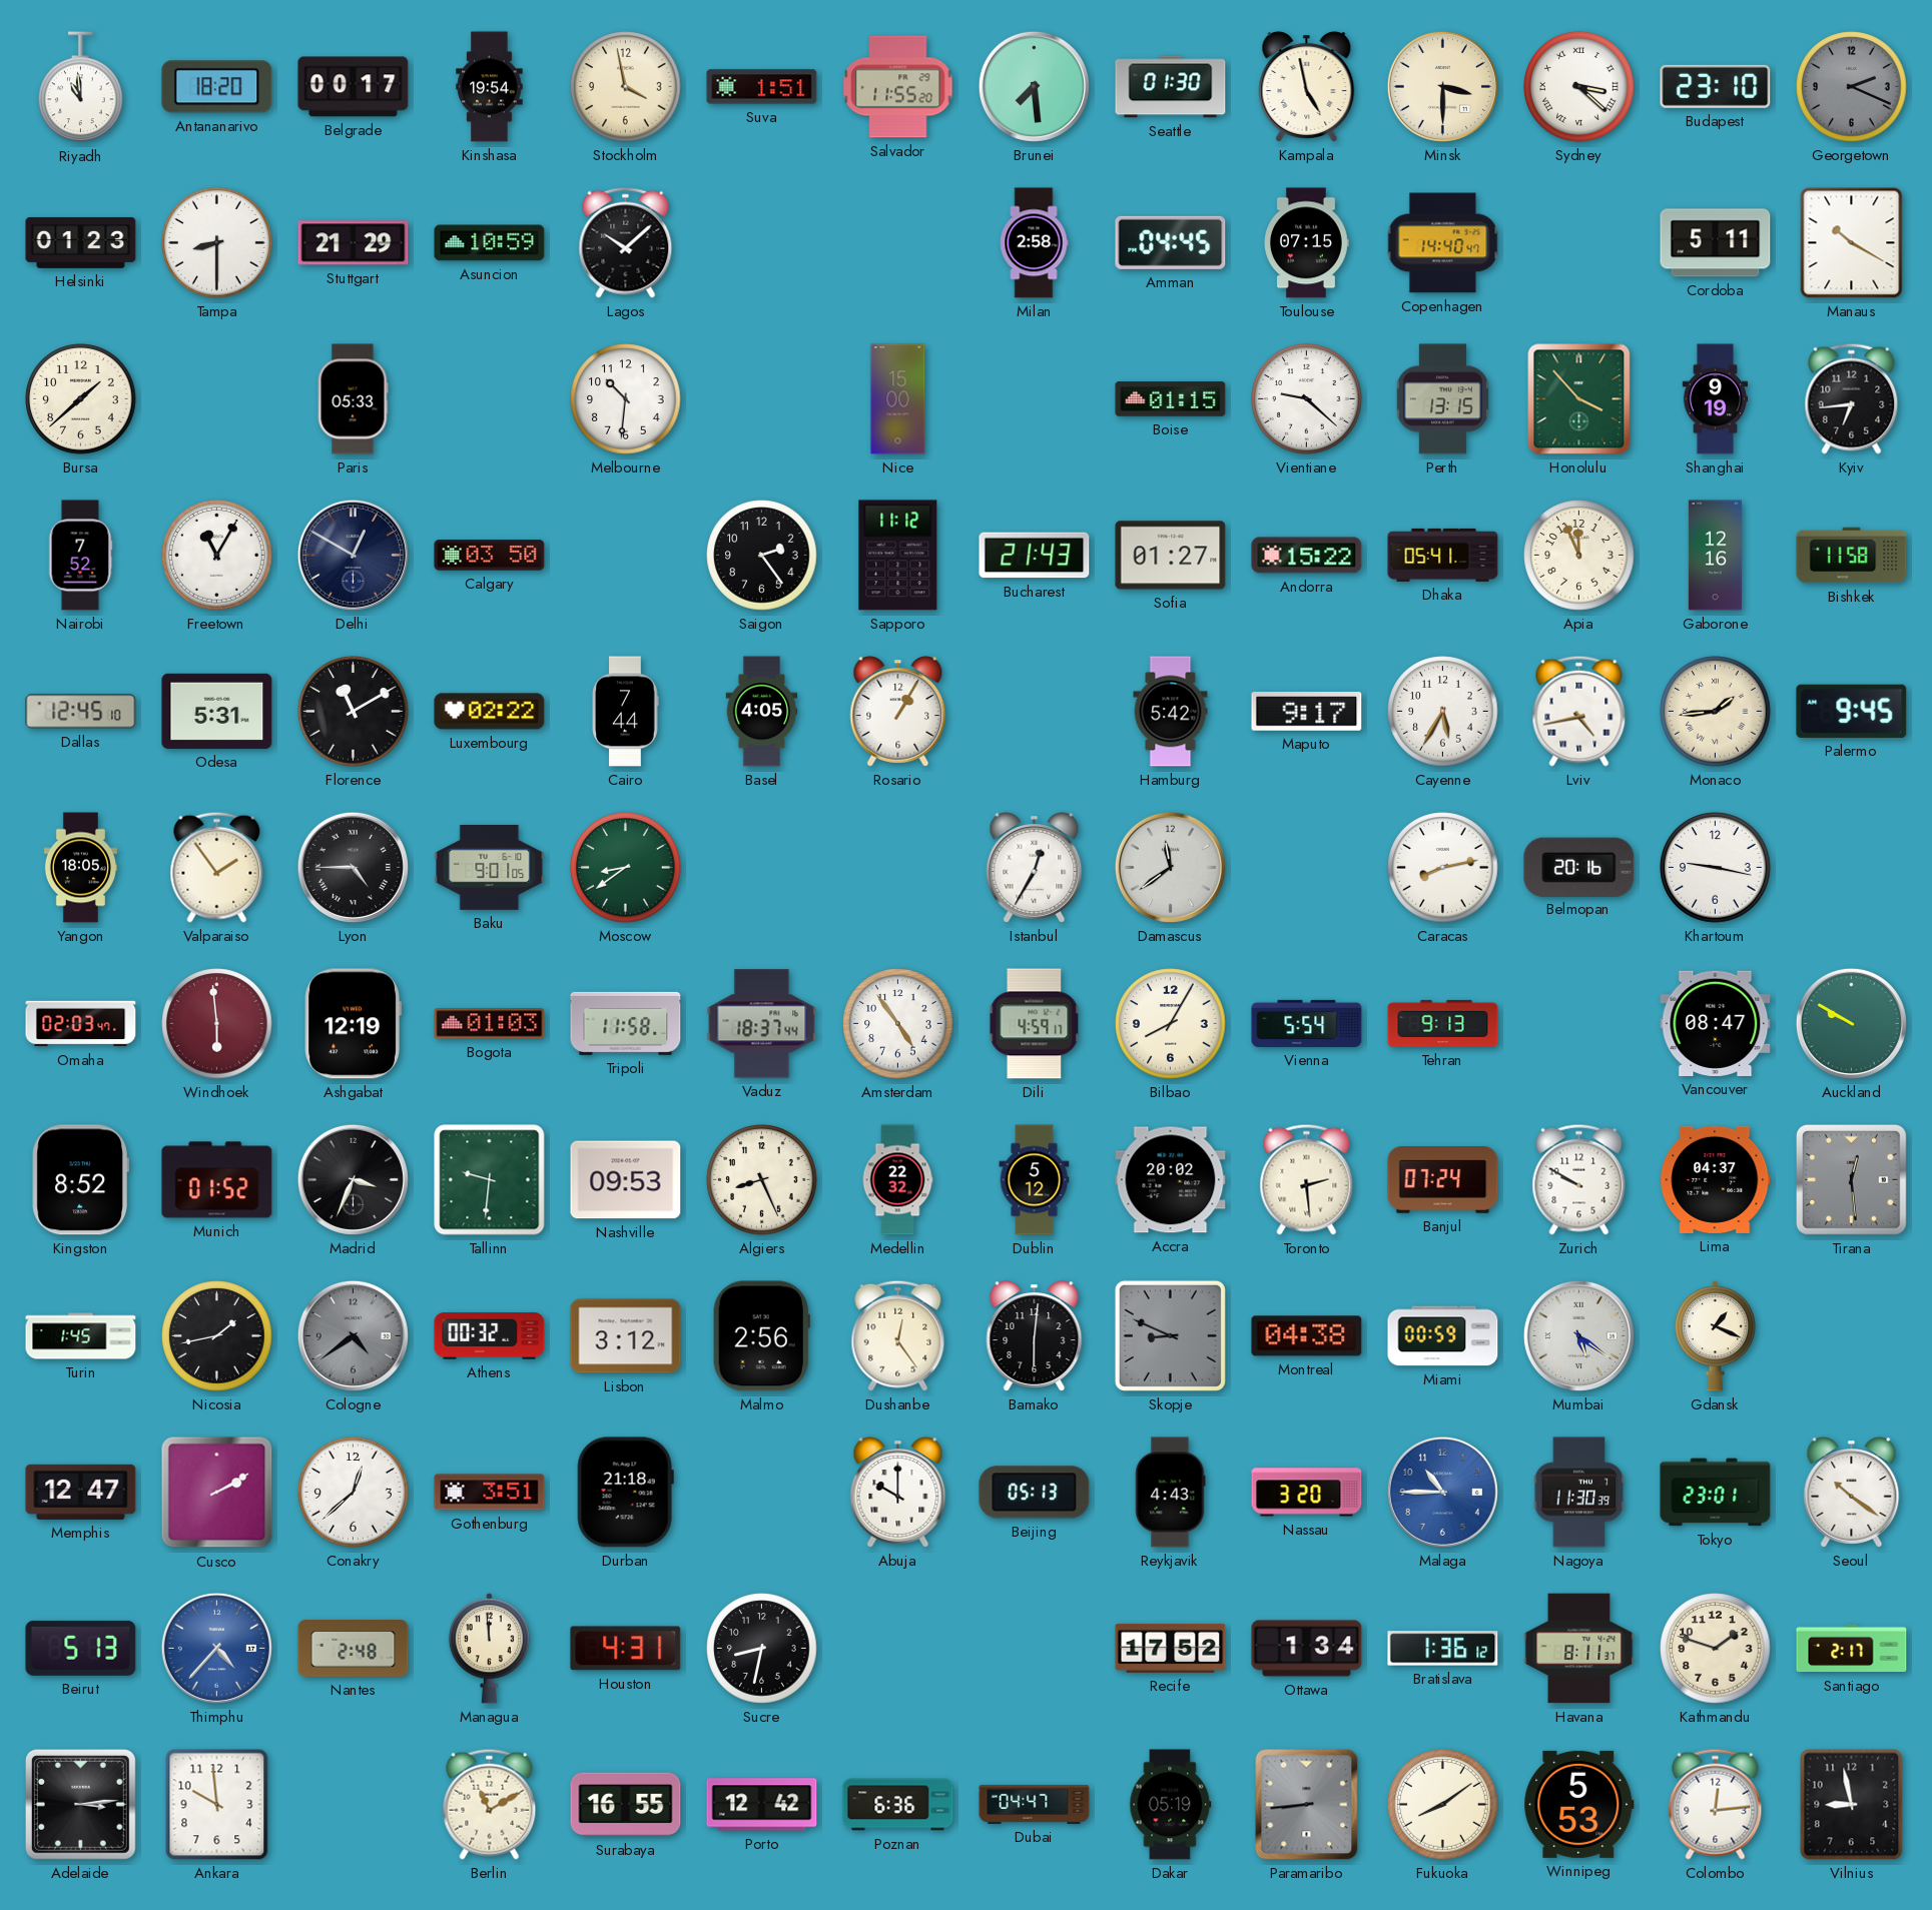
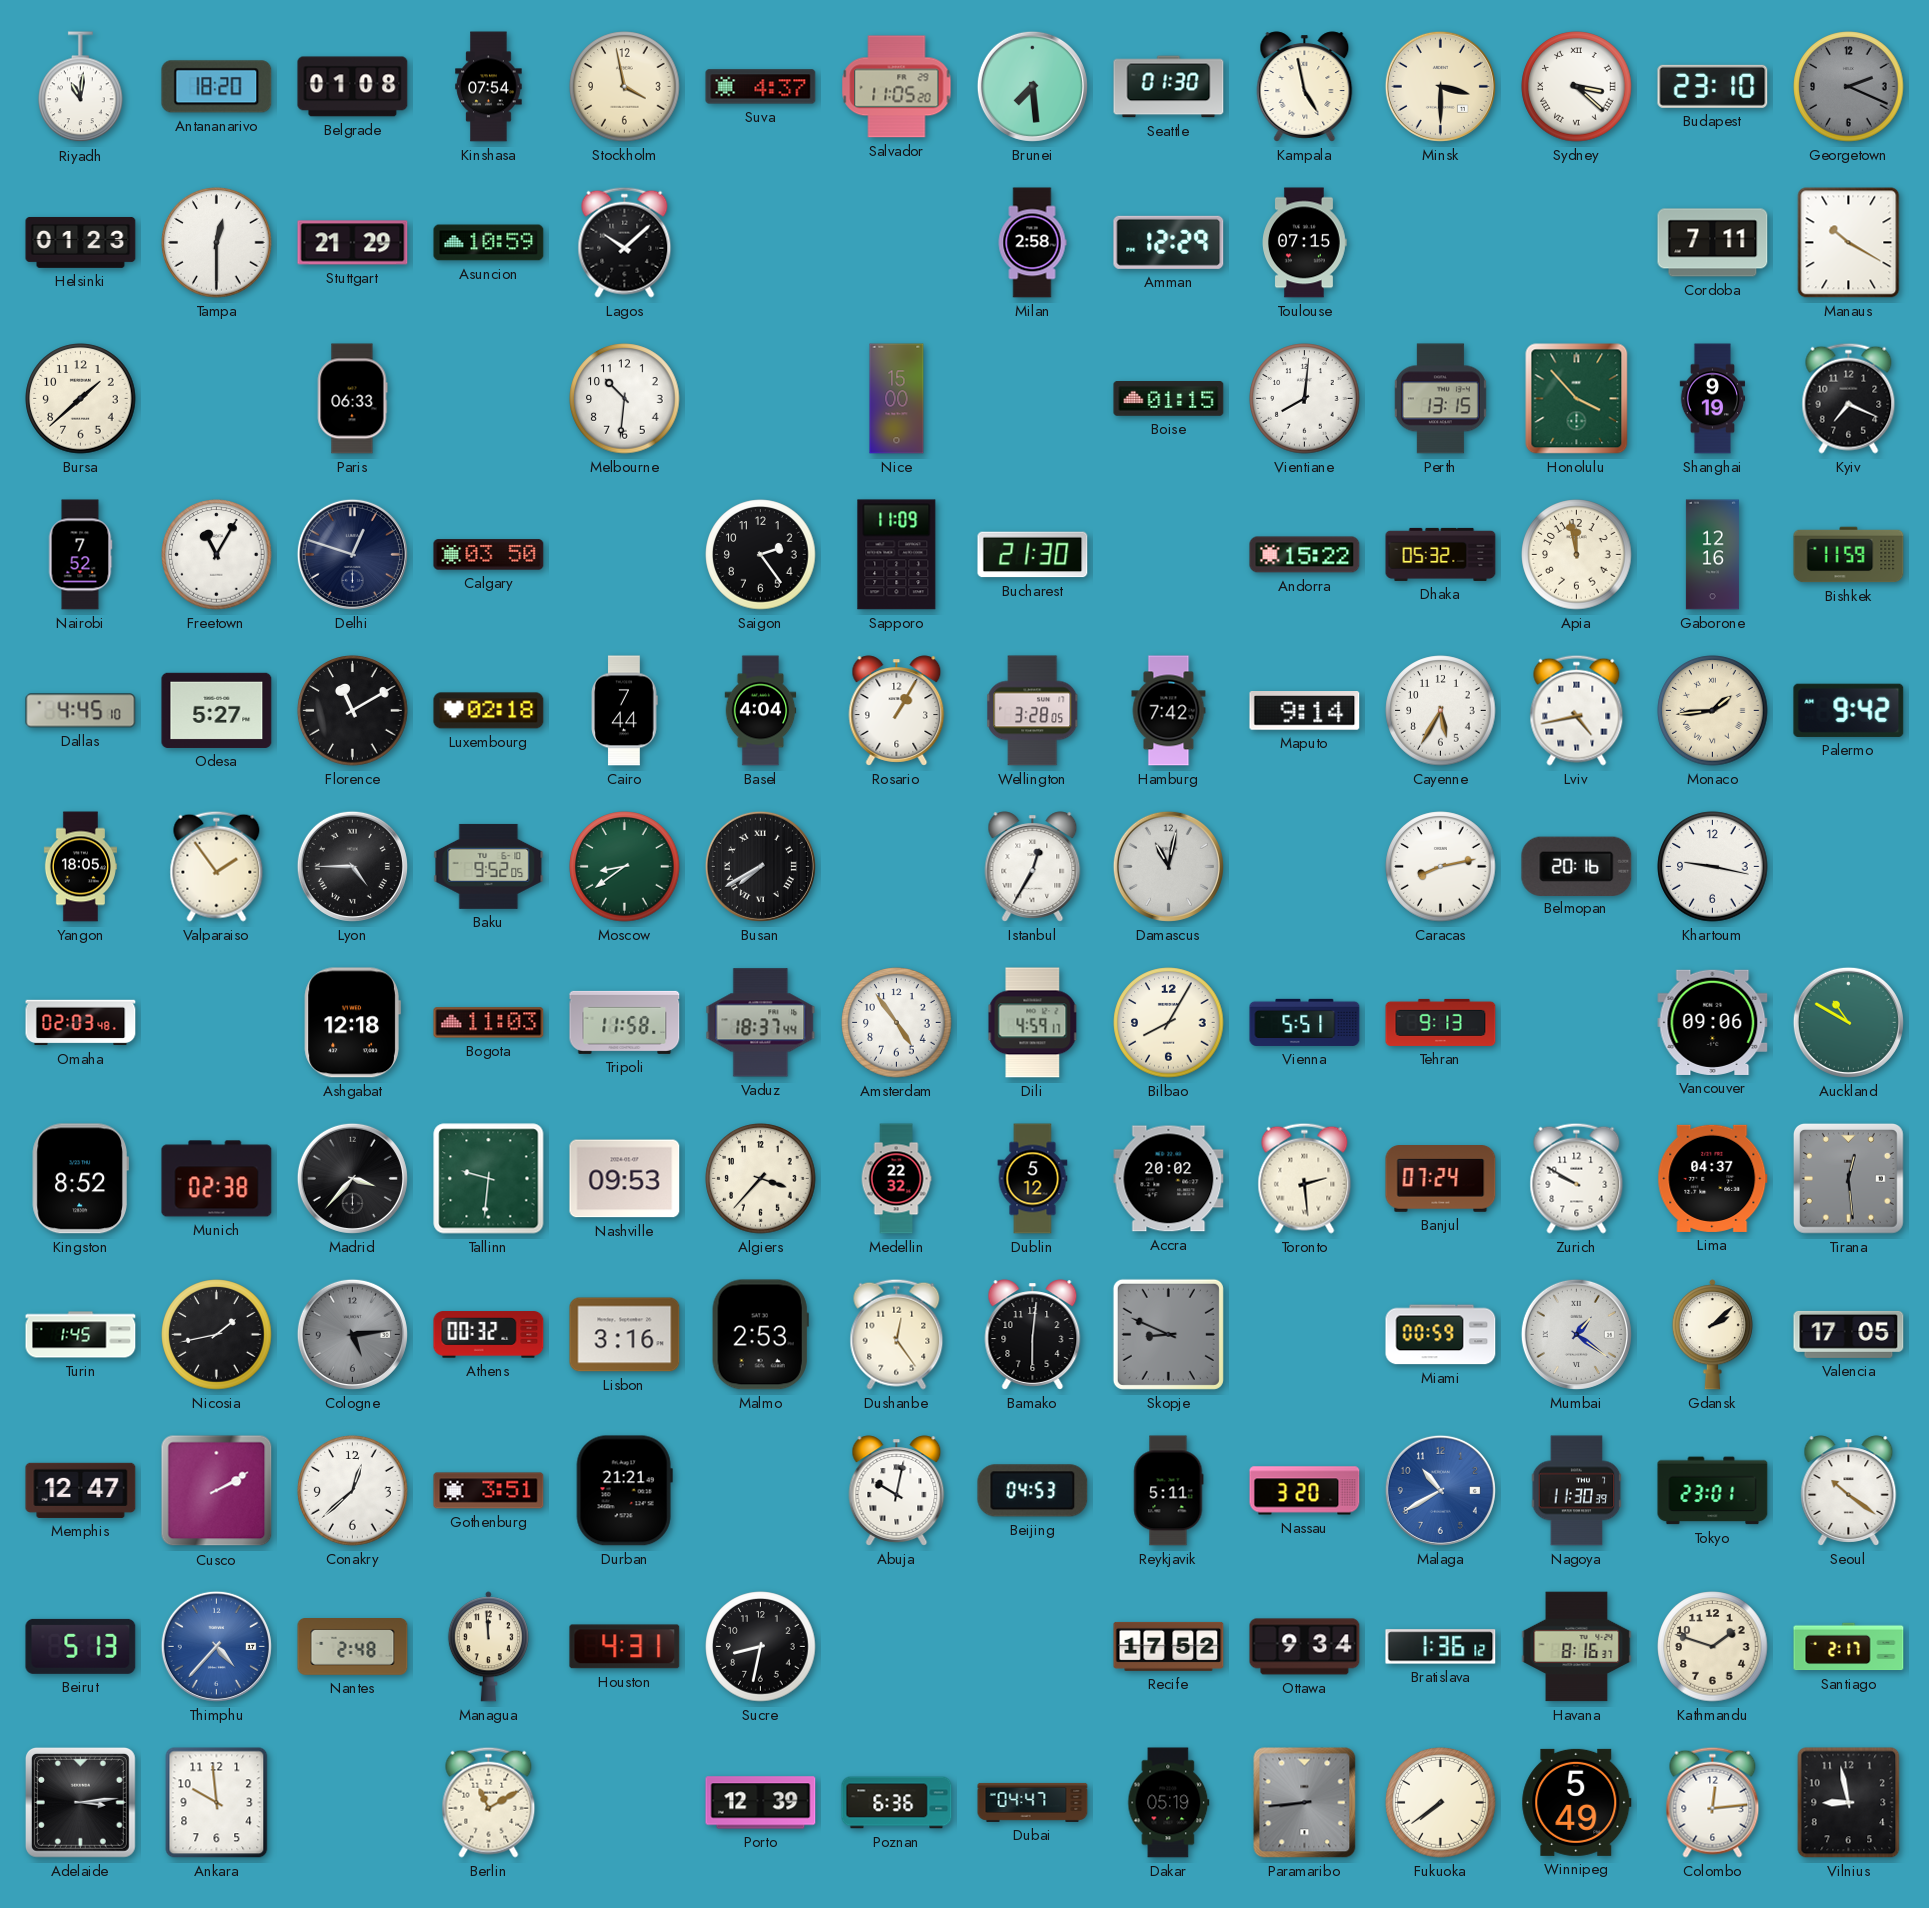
Riyadh: 10:59 -> 11:01 (81, 87)
Belgrade: 00:17 -> 01:08 (353, 87)
Kinshasa: 19:54 -> 07:54 (489, 87)
Suva: 1:51 -> 4:37 (761, 87)
Salvador: 11:55 -> 11:05 (897, 87)
Tampa: 8:30 -> 12:30 (217, 243)
Amman: 04:45 -> 12:29 (1169, 242)
Copenhagen: 14:40 -> none (1443, 243)
Cordoba: 5:11 -> 7:11 (1713, 243)
Paris: 05:33 -> 06:33 (352, 399)
Vientiane: 9:22 -> 8:01 (1305, 399)
Kyiv: 6:44 -> 7:19 (1849, 398)
Delhi: 12:50 -> 12:48 (352, 554)
Sapporo: 11:12 -> 11:09 (897, 555)
Bucharest: 21:43 -> 21:30 (1033, 555)
Sofia: 01:27 -> none (1171, 556)
Dhaka: 05:41 -> 05:32 (1441, 554)
Apia: 11:56 -> 11:58 (1577, 555)
Bishkek: 11:58 -> 11:59 (1849, 555)
Dallas: 12:45 -> 4:45 (81, 711)
Odesa: 5:31 -> 5:27 (217, 710)
Luxembourg: 02:22 -> 02:18 (489, 711)
Basel: 4:05 -> 4:04 (761, 711)
Wellington: none -> 3:28 (1033, 711)
Hamburg: 5:42 -> 7:42 (1169, 711)
Maputo: 9:17 -> 9:14 (1305, 711)
Palermo: 9:45 -> 9:42 (1849, 710)
Baku: 9:01 -> 9:52 (489, 866)
Busan: none -> 7:40 (760, 866)
Damascus: 11:39 -> 11:02 (1168, 866)
Omaha: 02:03:47 -> 02:03:48 (81, 1023)
Windhoek: 5:59 -> none (217, 1024)
Ashgabat: 12:19 -> 12:18 (352, 1023)
Bogota: 01:03 -> 11:03 (489, 1023)
Vienna: 5:54 -> 5:51 (1305, 1022)
Vancouver: 08:47 -> 09:06 (1713, 1022)
Auckland: 9:50 -> 10:50 (1848, 1022)
Munich: 01:52 -> 02:38 (217, 1179)
Madrid: 3:34 -> 3:37 (352, 1178)
Algiers: 8:26 -> 3:37 (761, 1179)
Cologne: 4:39 -> 5:14 (352, 1334)
Lisbon: 3:12 -> 3:16 (625, 1335)
Malmo: 2:56 -> 2:53 (760, 1335)
Montreal: 04:38 -> none (1307, 1336)
Mumbai: 5:21 -> 1:21 (1576, 1334)
Gdansk: 1:19 -> 2:08 (1712, 1335)
Valencia: none -> 17:05 (1849, 1334)
Durban: 21:18 -> 21:21 (624, 1491)
Abuja: 10:00 -> 10:02 (897, 1491)
Beijing: 05:13 -> 04:53 (1033, 1491)
Reykjavik: 4:43 -> 5:11 (1169, 1491)
Malaga: 10:45 -> 10:40 (1440, 1490)
Ottawa: 1:34 -> 9:34 (1305, 1647)
Havana: 8:11 -> 8:16 (1577, 1647)
Surabaya: 16:55 -> none (626, 1805)
Porto: 12:42 -> 12:39 (761, 1803)
Fukuoka: 8:09 -> 7:39 (1441, 1803)
Winnipeg: 5:53 -> 5:49 (1577, 1802)
